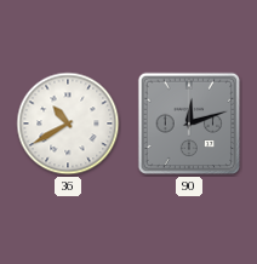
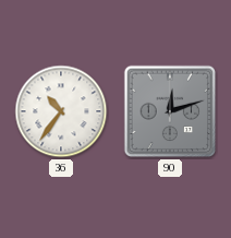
36: 10:40 -> 10:36 (61, 111)
